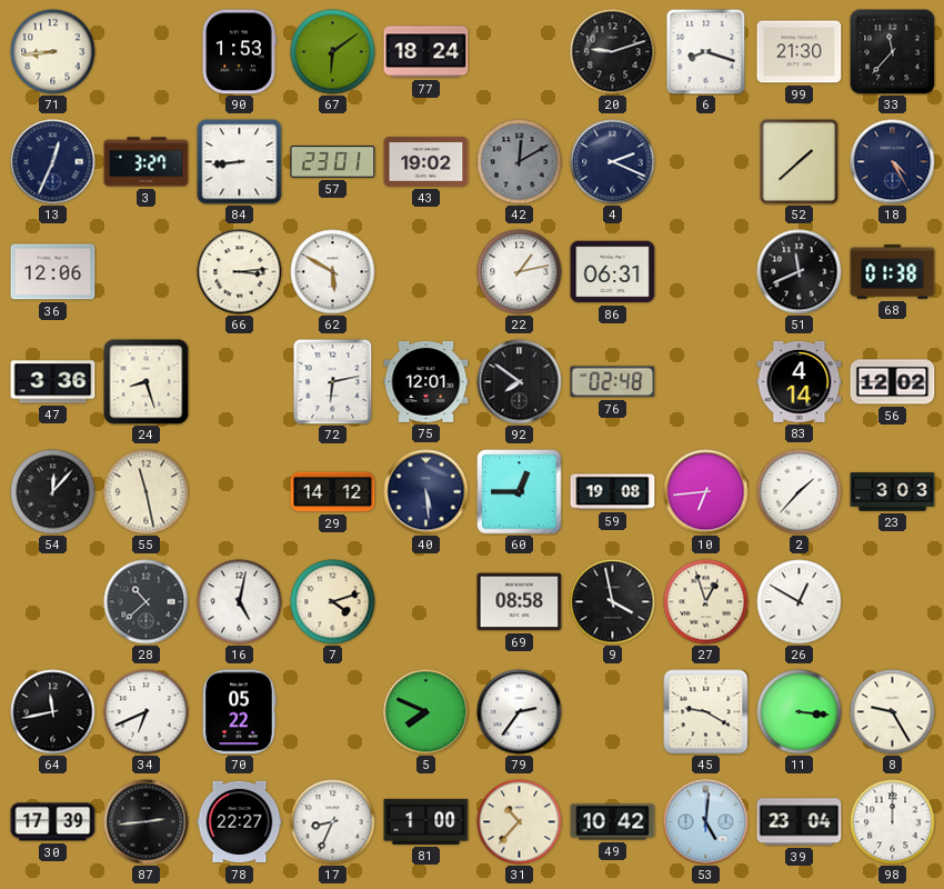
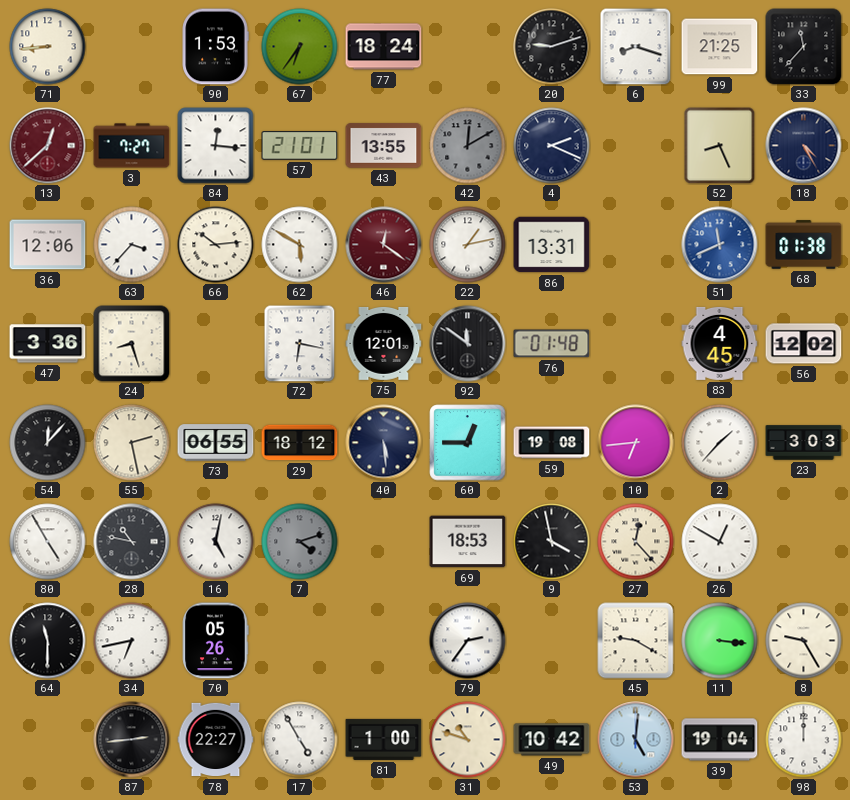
67: 6:09 -> 6:36 (300, 47)
99: 21:30 -> 21:25 (720, 47)
13: 12:34 -> 12:38 (48, 146)
13 dial: navy -> burgundy (48, 146)
3: 3:27 -> 7:27 (132, 146)
84: 8:44 -> 12:16 (216, 146)
57: 23:01 -> 21:01 (300, 146)
43: 19:02 -> 13:55 (384, 146)
52: 1:38 -> 8:26 (720, 145)
63: none -> 3:37 (132, 245)
66: 3:14 -> 10:14 (216, 245)
46: none -> 12:21 (384, 245)
86: 06:31 -> 13:31 (552, 245)
51 dial: black -> blue (720, 245)
72: 6:13 -> 6:17 (300, 343)
92: 7:51 -> 11:51 (468, 344)
76: 02:48 -> 01:48 (552, 344)
83: 4:14 -> 4:45 (720, 343)
55: 11:28 -> 2:28 (132, 443)
73: none -> 06:55 (216, 443)
29: 14:12 -> 18:12 (300, 443)
80: none -> 4:55 (48, 542)
28: 10:38 -> 10:47 (132, 542)
7 dial: cream -> grey (300, 542)
69: 08:58 -> 18:53 (468, 542)
27: 12:57 -> 12:23 (636, 542)
64: 11:43 -> 11:30 (48, 641)
34: 6:41 -> 6:43 (132, 641)
70: 05:22 -> 05:26 (215, 641)
5: 7:49 -> none (426, 712)
30: 17:39 -> none (53, 822)
17: 8:34 -> 4:55 (300, 740)
31: 10:37 -> 10:48 (468, 740)
39: 23:04 -> 19:04 (720, 740)
